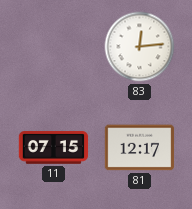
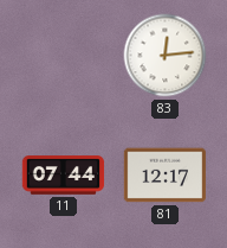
11: 07:15 -> 07:44 (64, 176)
